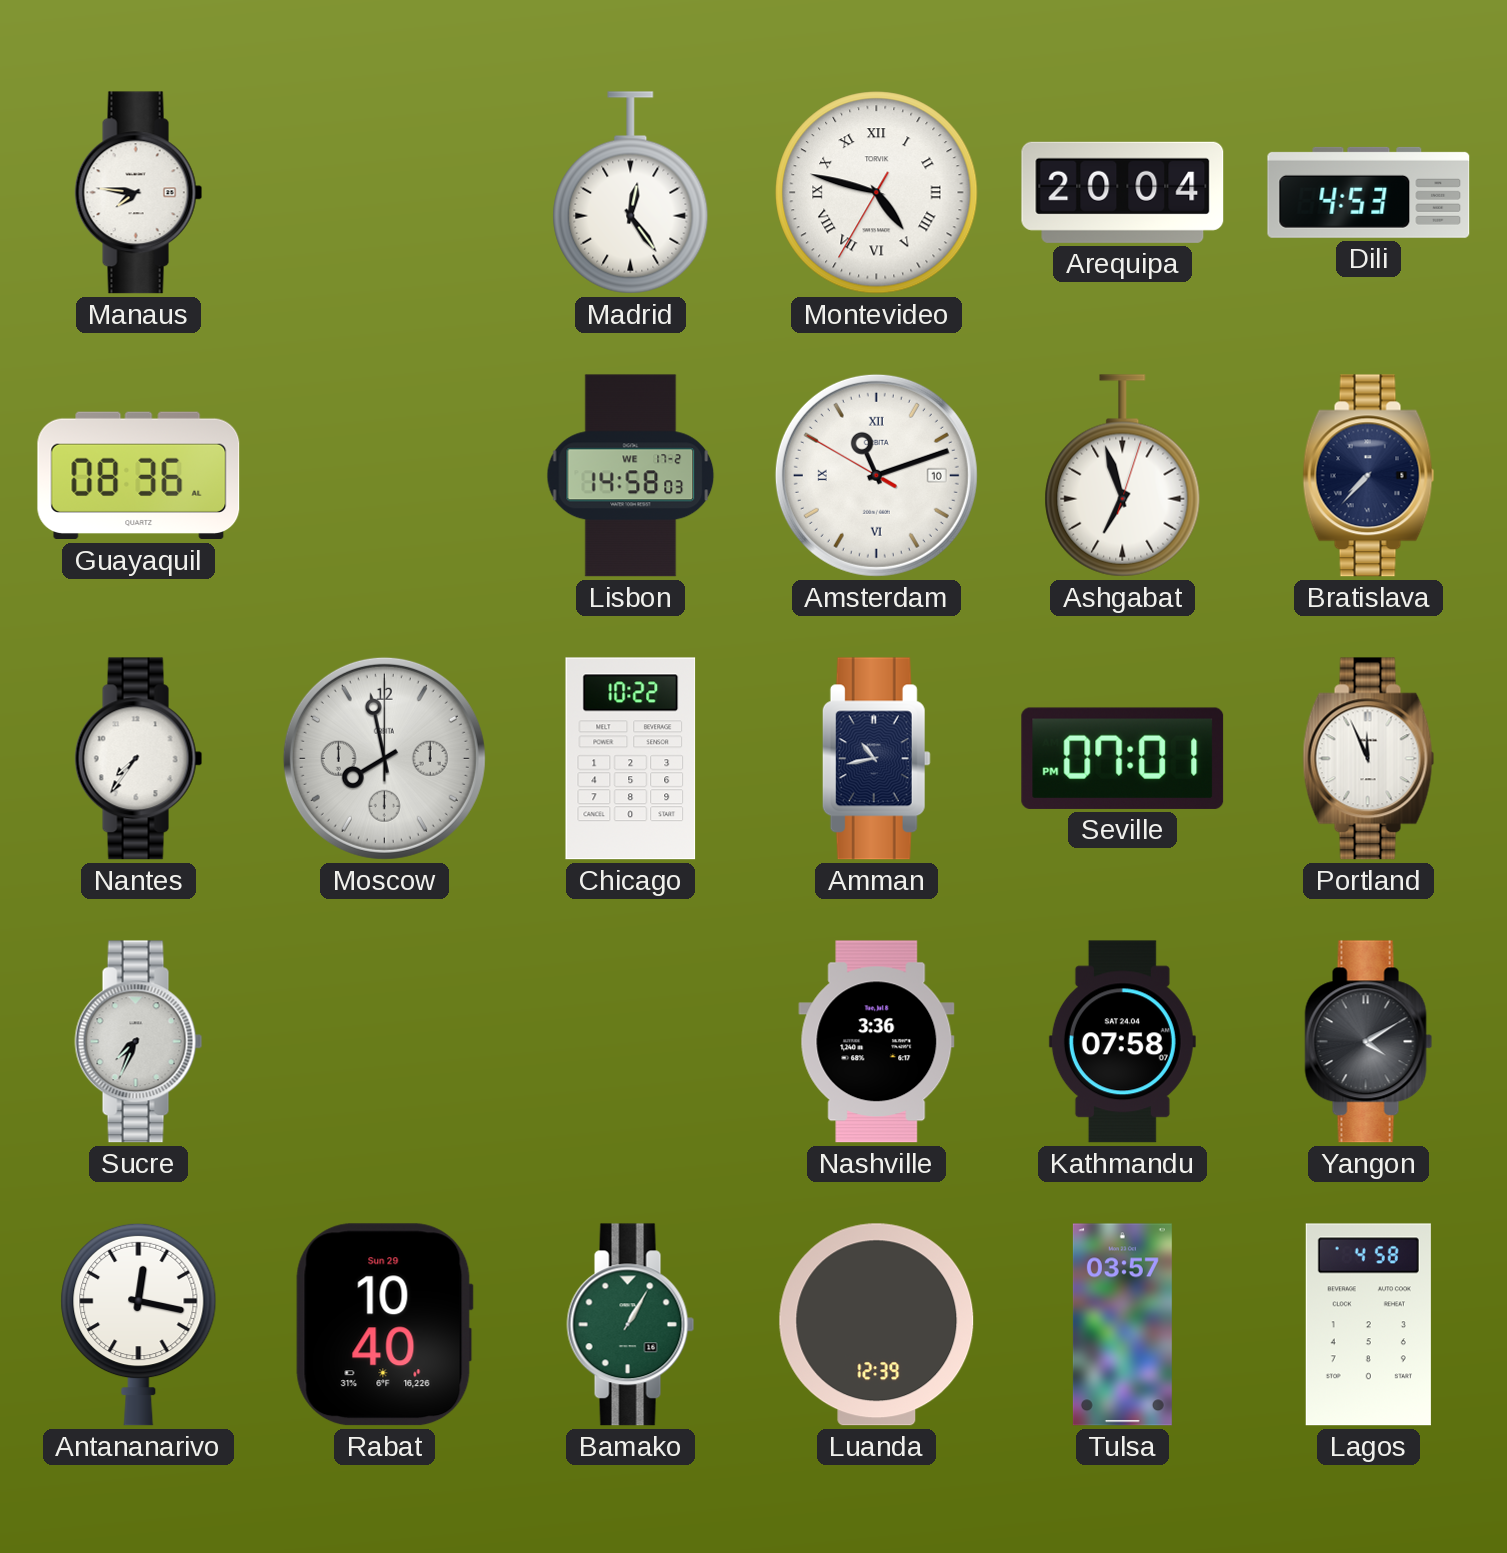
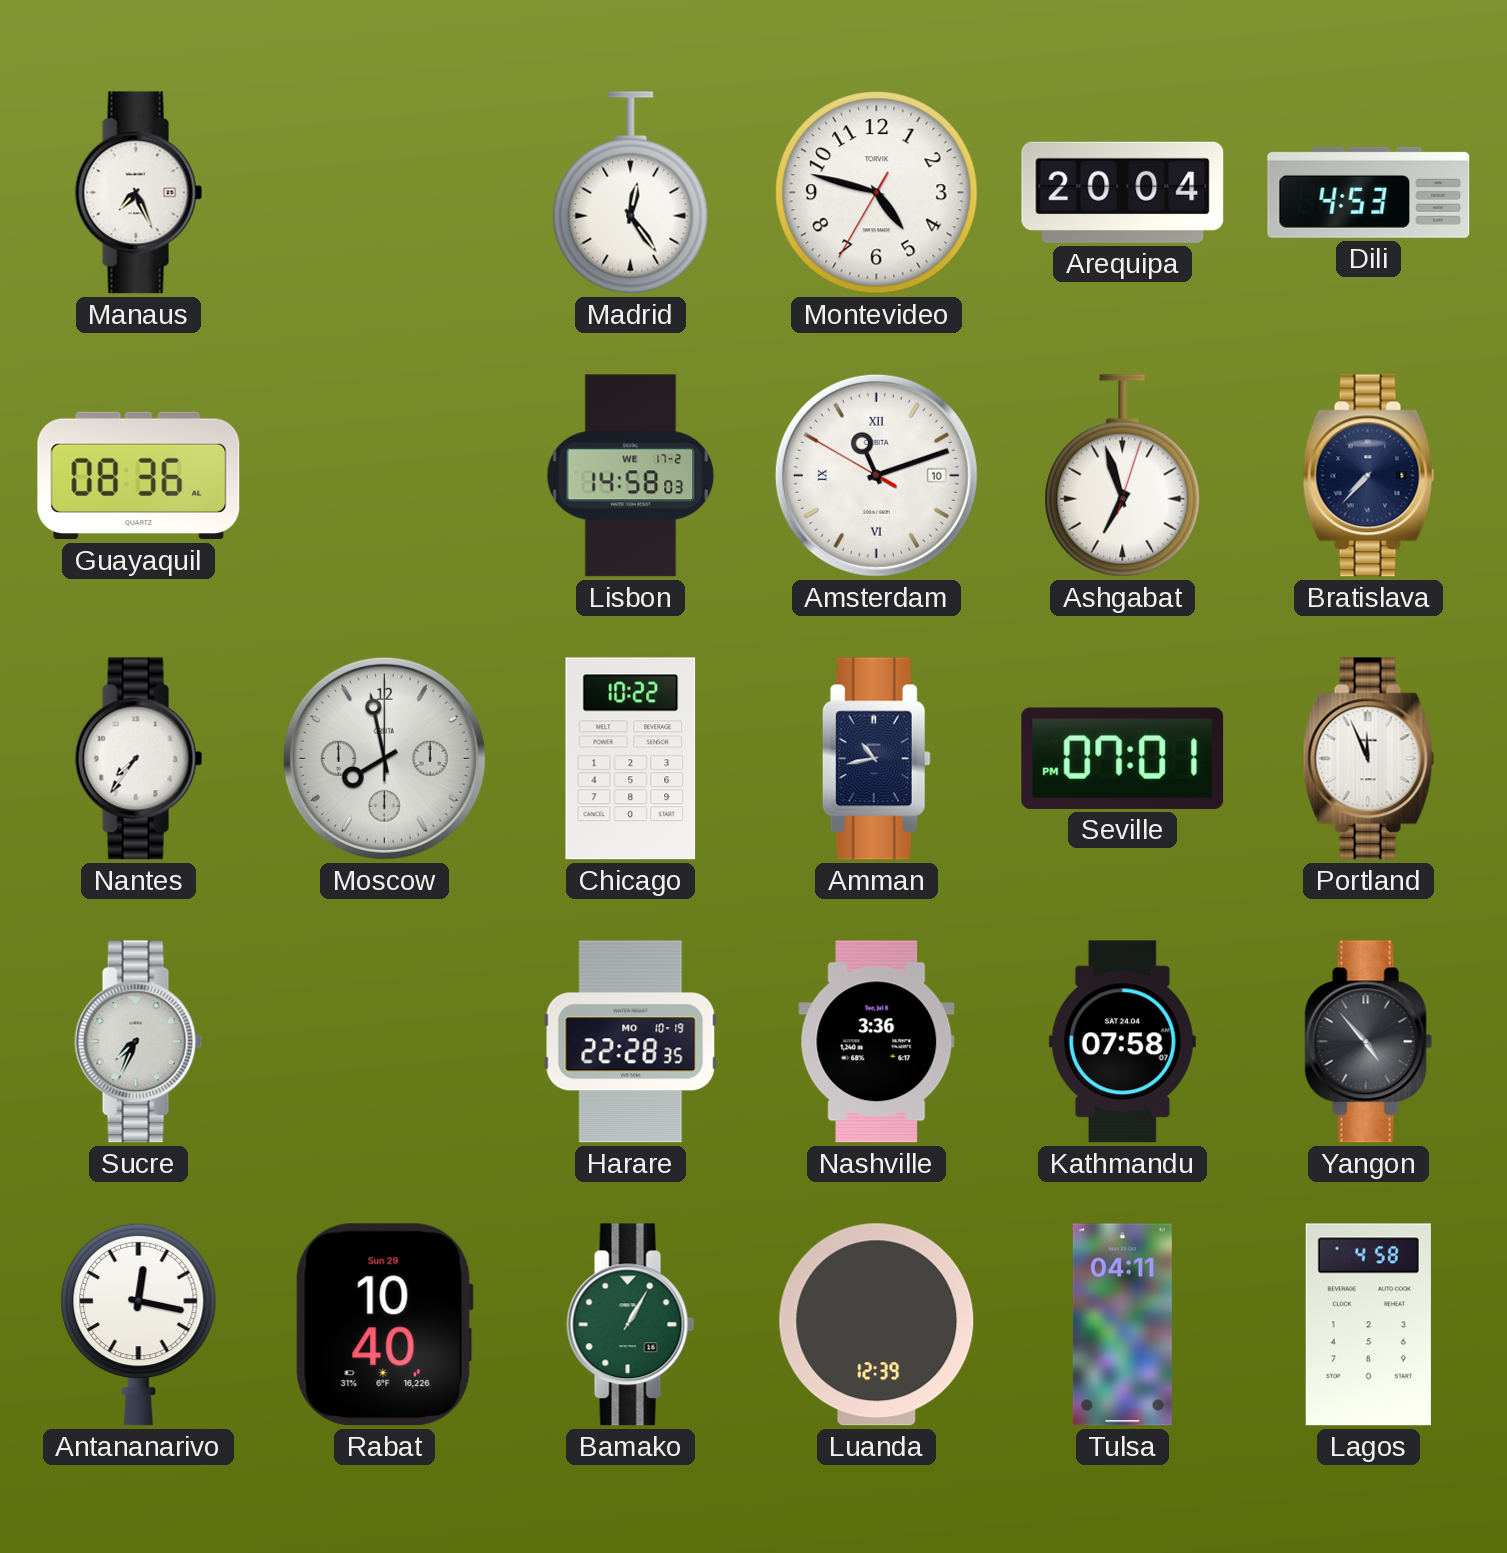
Manaus: 7:46 -> 7:26 (139, 193)
Montevideo numerals: Roman -> Arabic (877, 193)
Harare: none -> 22:28 (631, 1042)
Yangon: 4:10 -> 4:53 (1369, 1042)
Tulsa: 03:57 -> 04:11 (1122, 1325)
